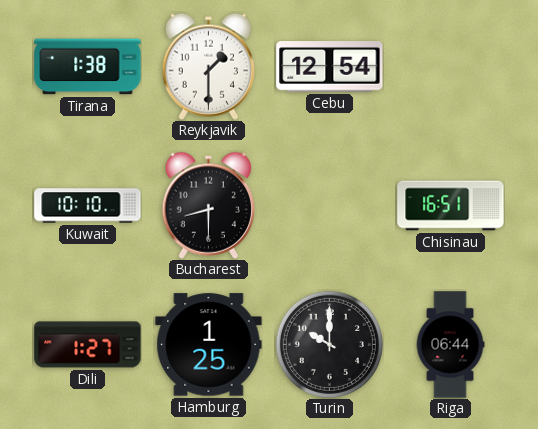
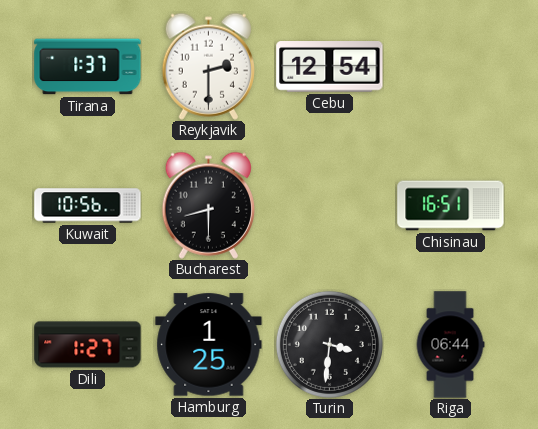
Tirana: 1:38 -> 1:37 (88, 67)
Reykjavik: 1:30 -> 2:30 (208, 66)
Kuwait: 10:10 -> 10:56 (88, 206)
Turin: 10:00 -> 3:31 (329, 344)
